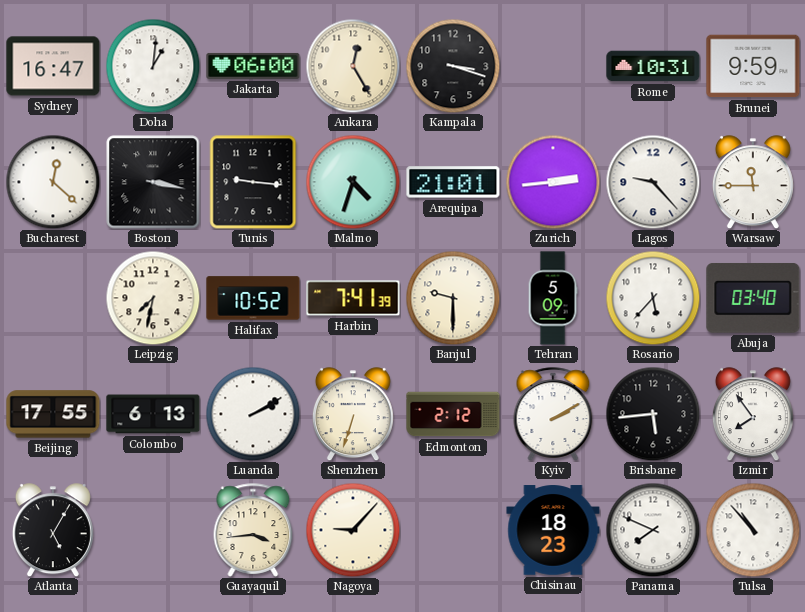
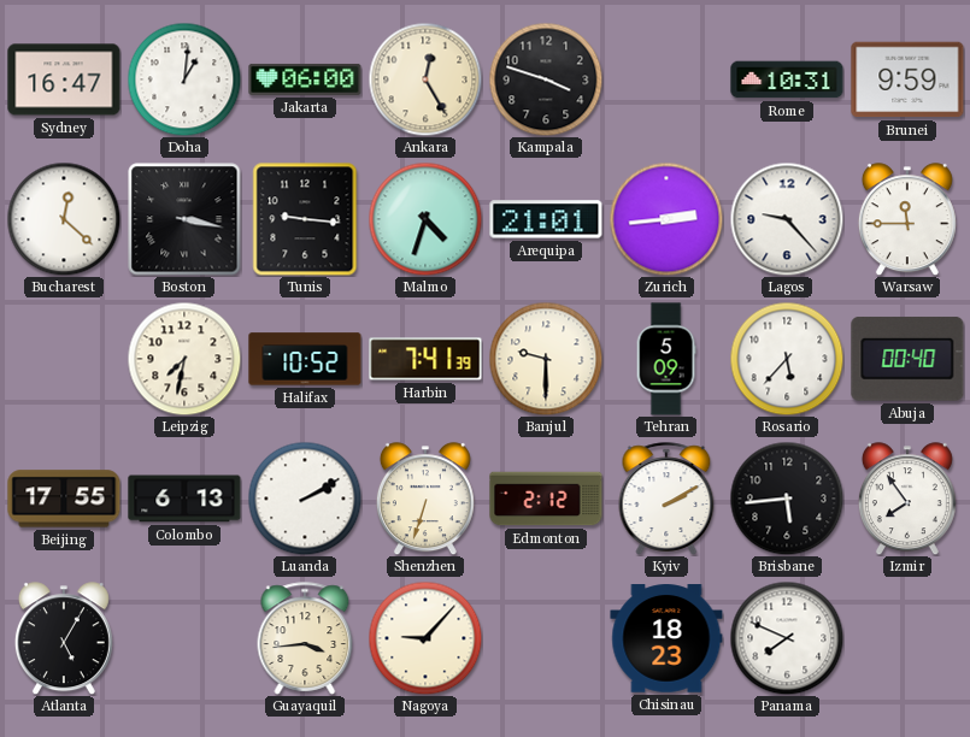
Kampala: 3:18 -> 3:48 (546, 79)
Abuja: 03:40 -> 00:40 (907, 359)
Tulsa: 10:53 -> none (753, 530)
